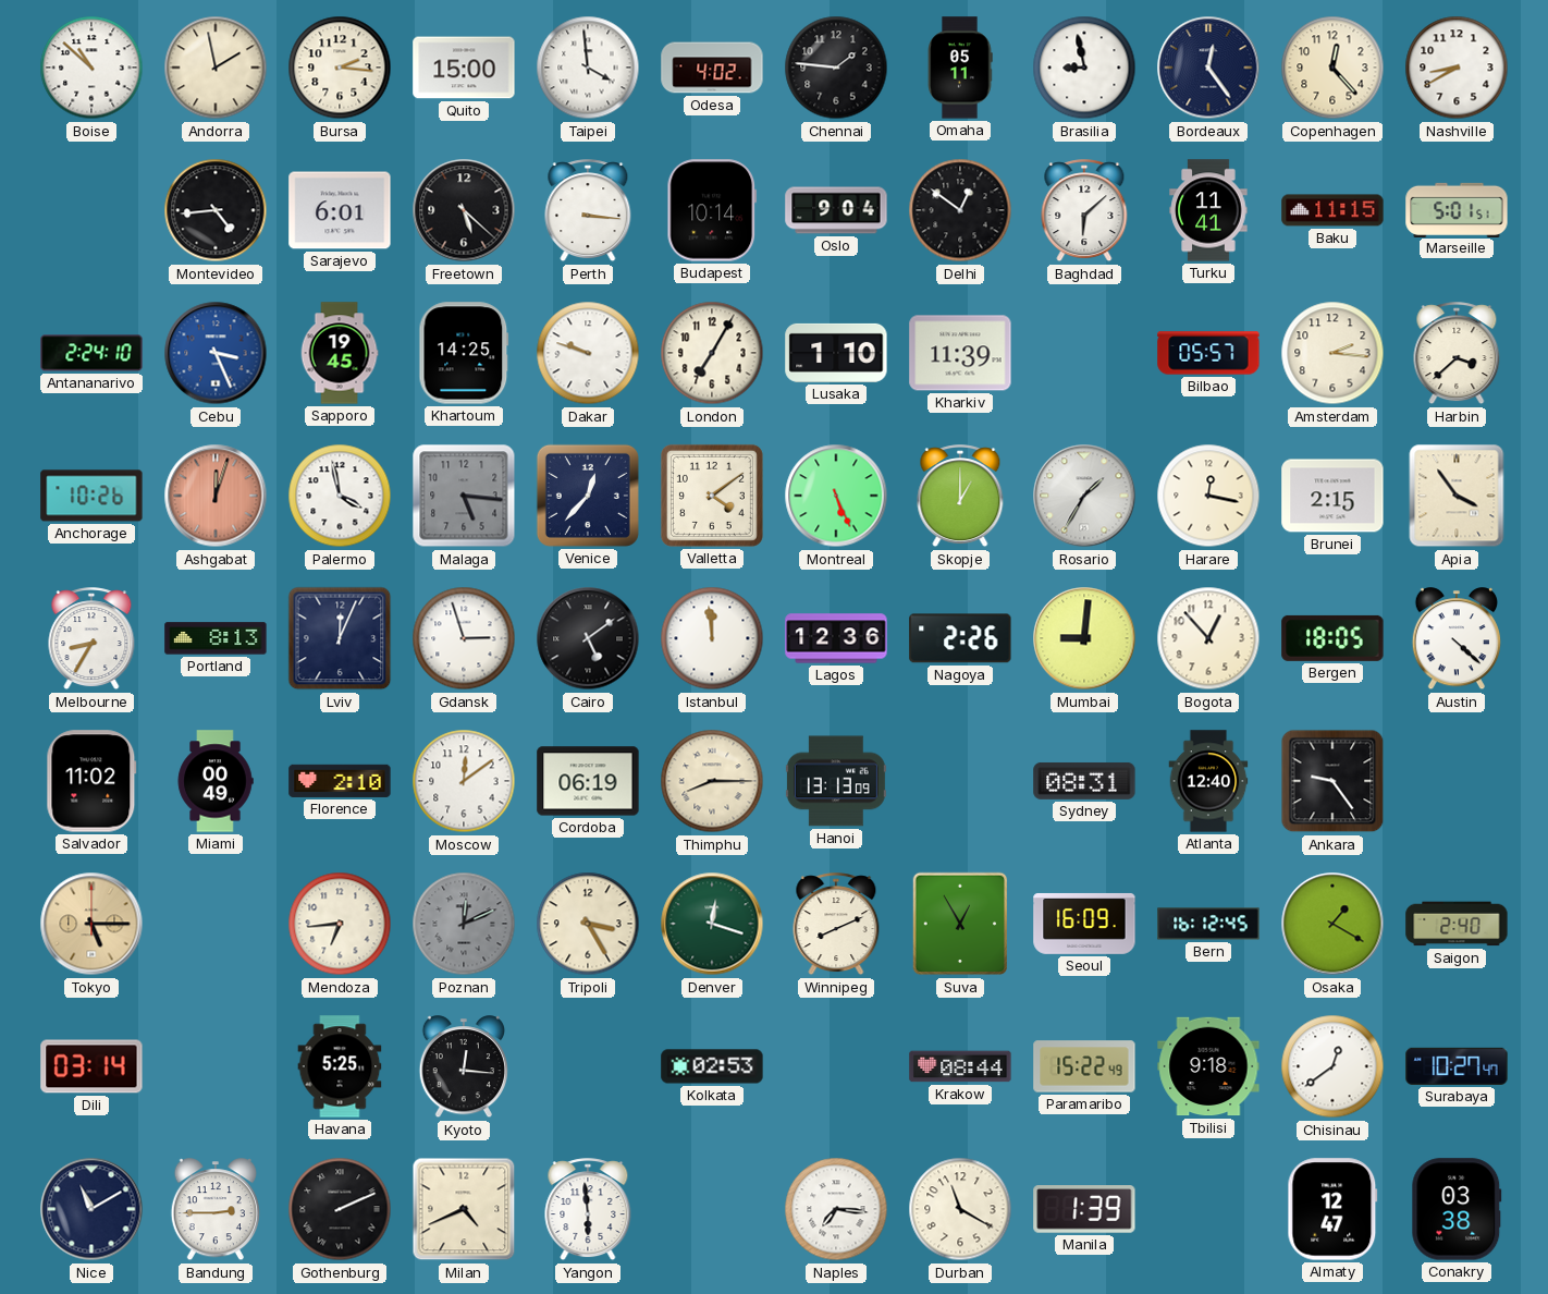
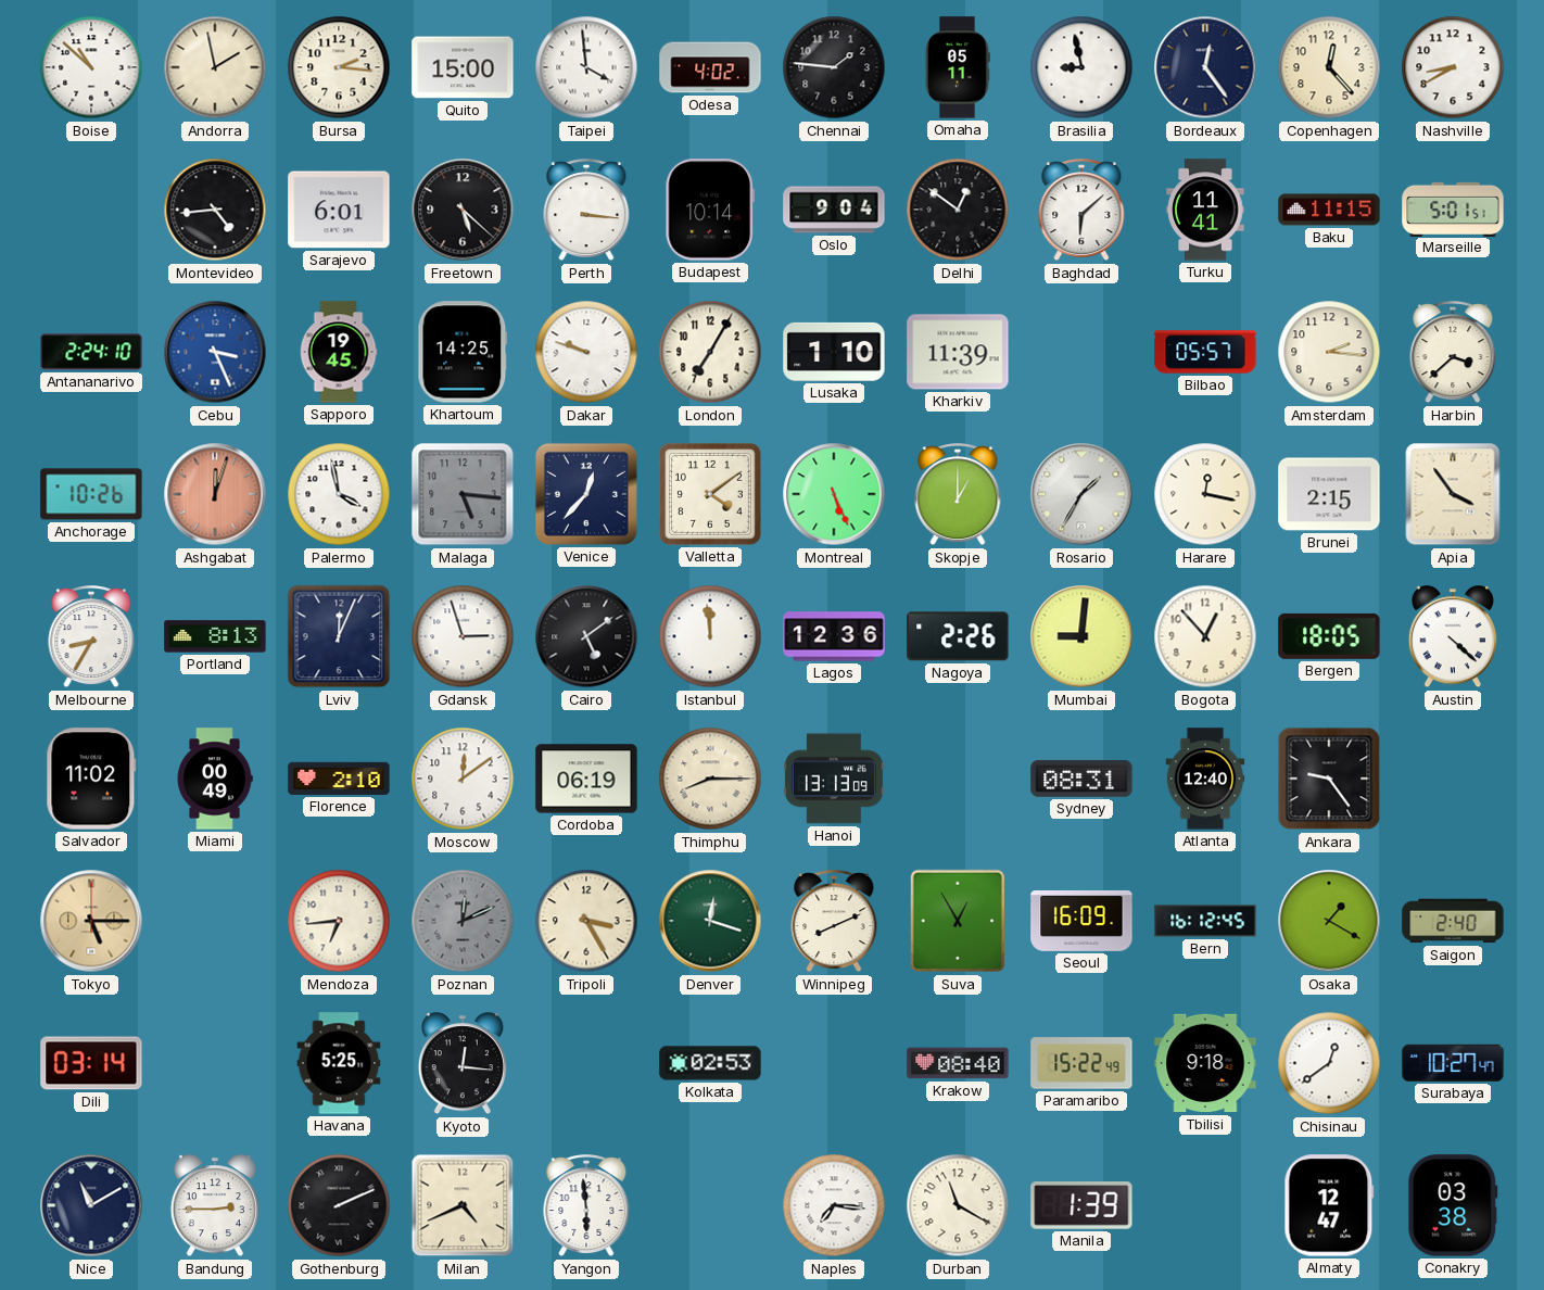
Krakow: 08:44 -> 08:40 (958, 1063)
